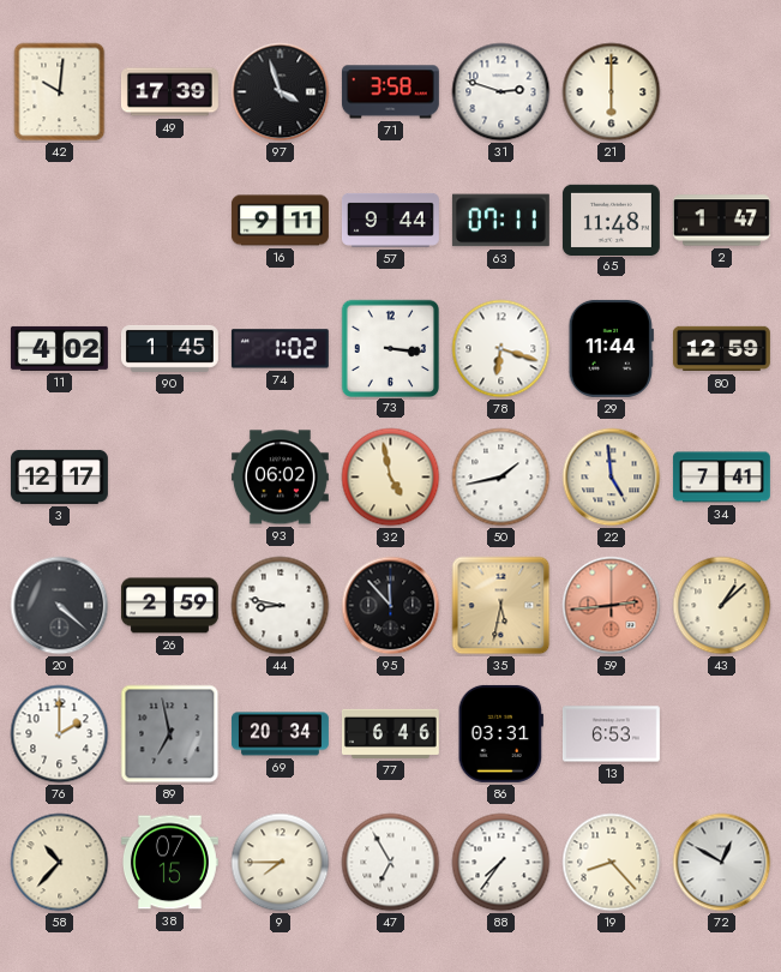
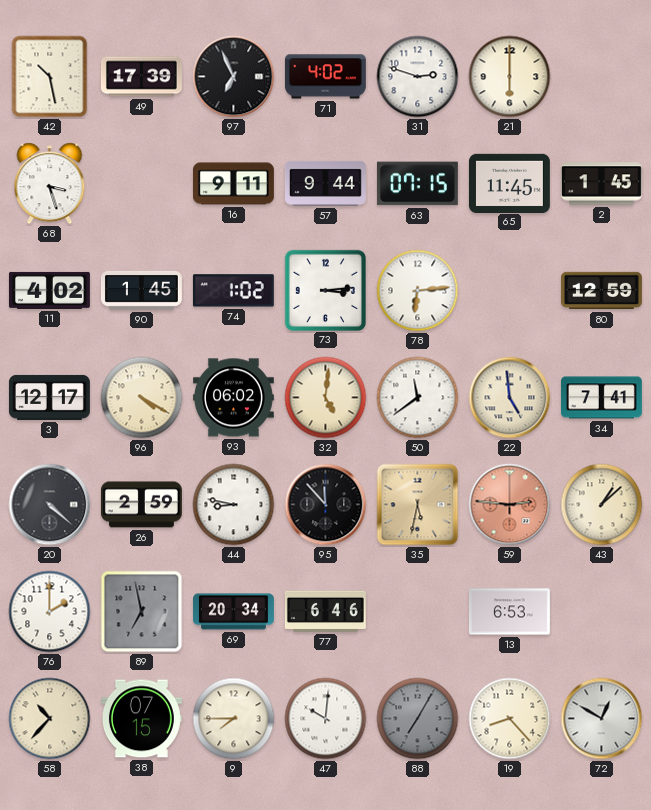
42: 10:01 -> 10:28 (50, 77)
97: 3:57 -> 6:56 (234, 77)
71: 3:58 -> 4:02 (325, 77)
68: none -> 3:27 (50, 184)
63: 07:11 -> 07:15 (417, 184)
65: 11:48 -> 11:45 (509, 183)
2: 1:47 -> 1:45 (601, 184)
73: 3:16 -> 3:14 (325, 290)
78: 6:18 -> 6:14 (418, 291)
29: 11:44 -> none (611, 348)
96: none -> 4:20 (142, 398)
32: 4:58 -> 5:01 (326, 398)
50: 1:43 -> 11:39 (418, 398)
59: 2:44 -> 2:46 (510, 505)
86: 03:31 -> none (500, 733)
47: 6:55 -> 10:01 (326, 719)
88: 7:36 -> 7:05 (418, 719)
88 dial: white -> grey (418, 719)
